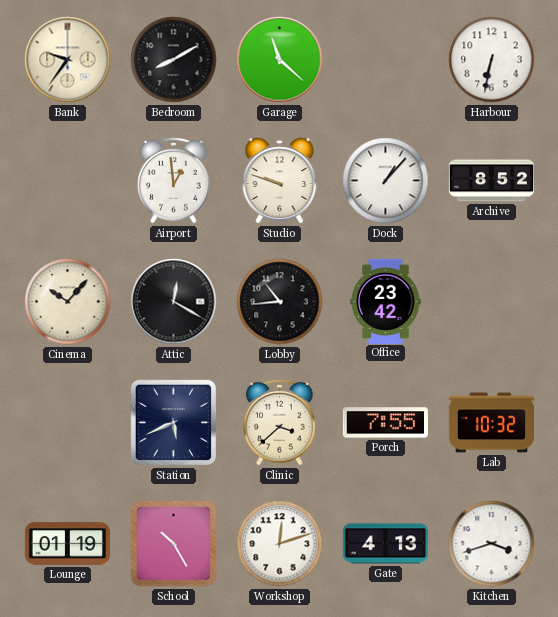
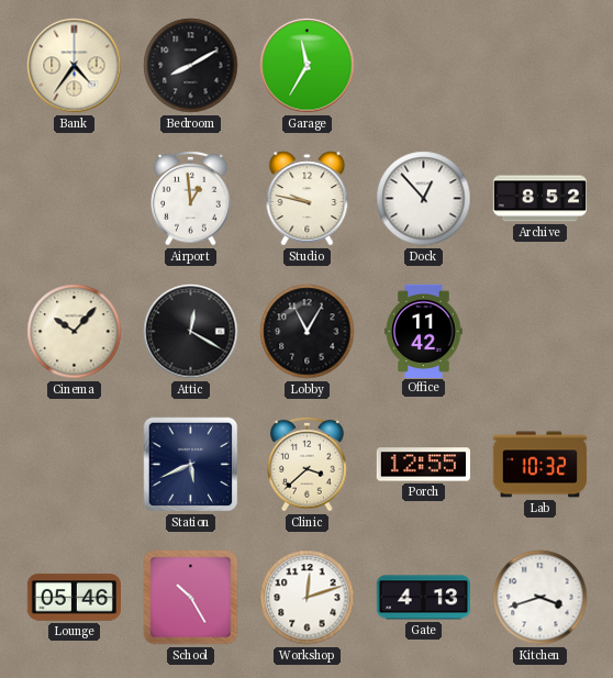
Bank: 9:36 -> 4:36 (75, 66)
Garage: 11:22 -> 11:35 (308, 66)
Harbour: 6:32 -> none (492, 60)
Studio: 9:48 -> 9:47 (308, 199)
Dock: 1:07 -> 12:53 (424, 199)
Lobby: 10:44 -> 11:05 (308, 332)
Office: 23:42 -> 11:42 (424, 331)
Porch: 7:55 -> 12:55 (423, 465)
Lounge: 01:19 -> 05:46 (74, 598)
